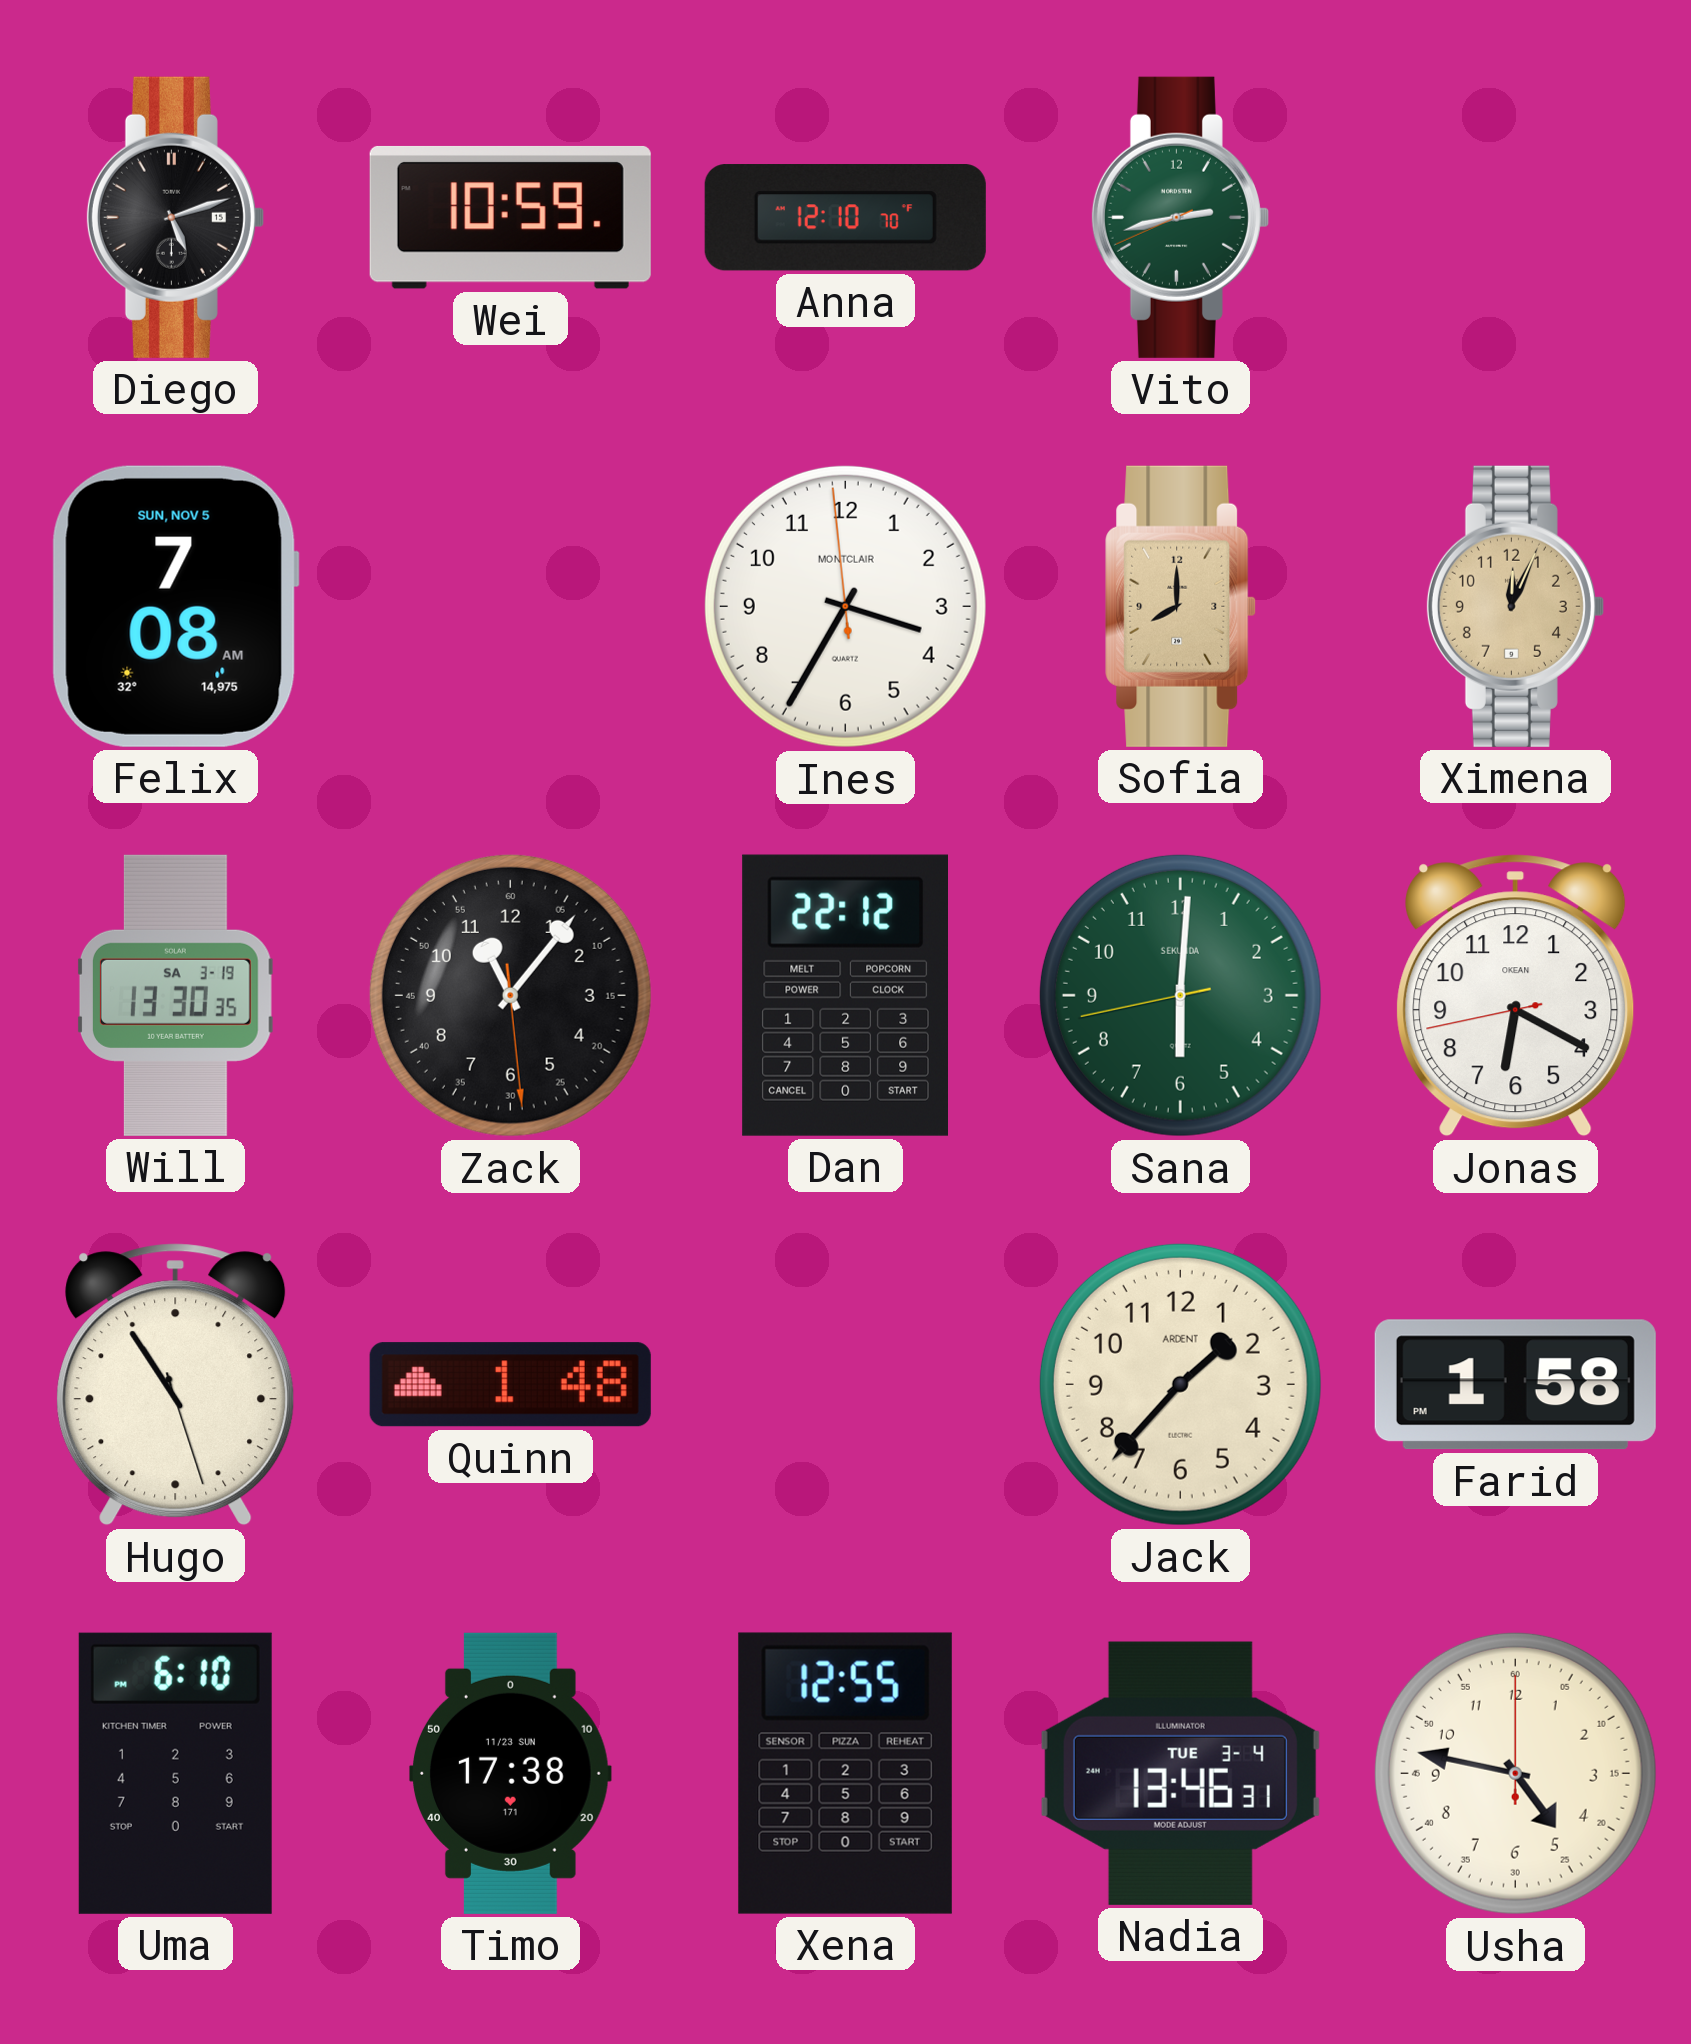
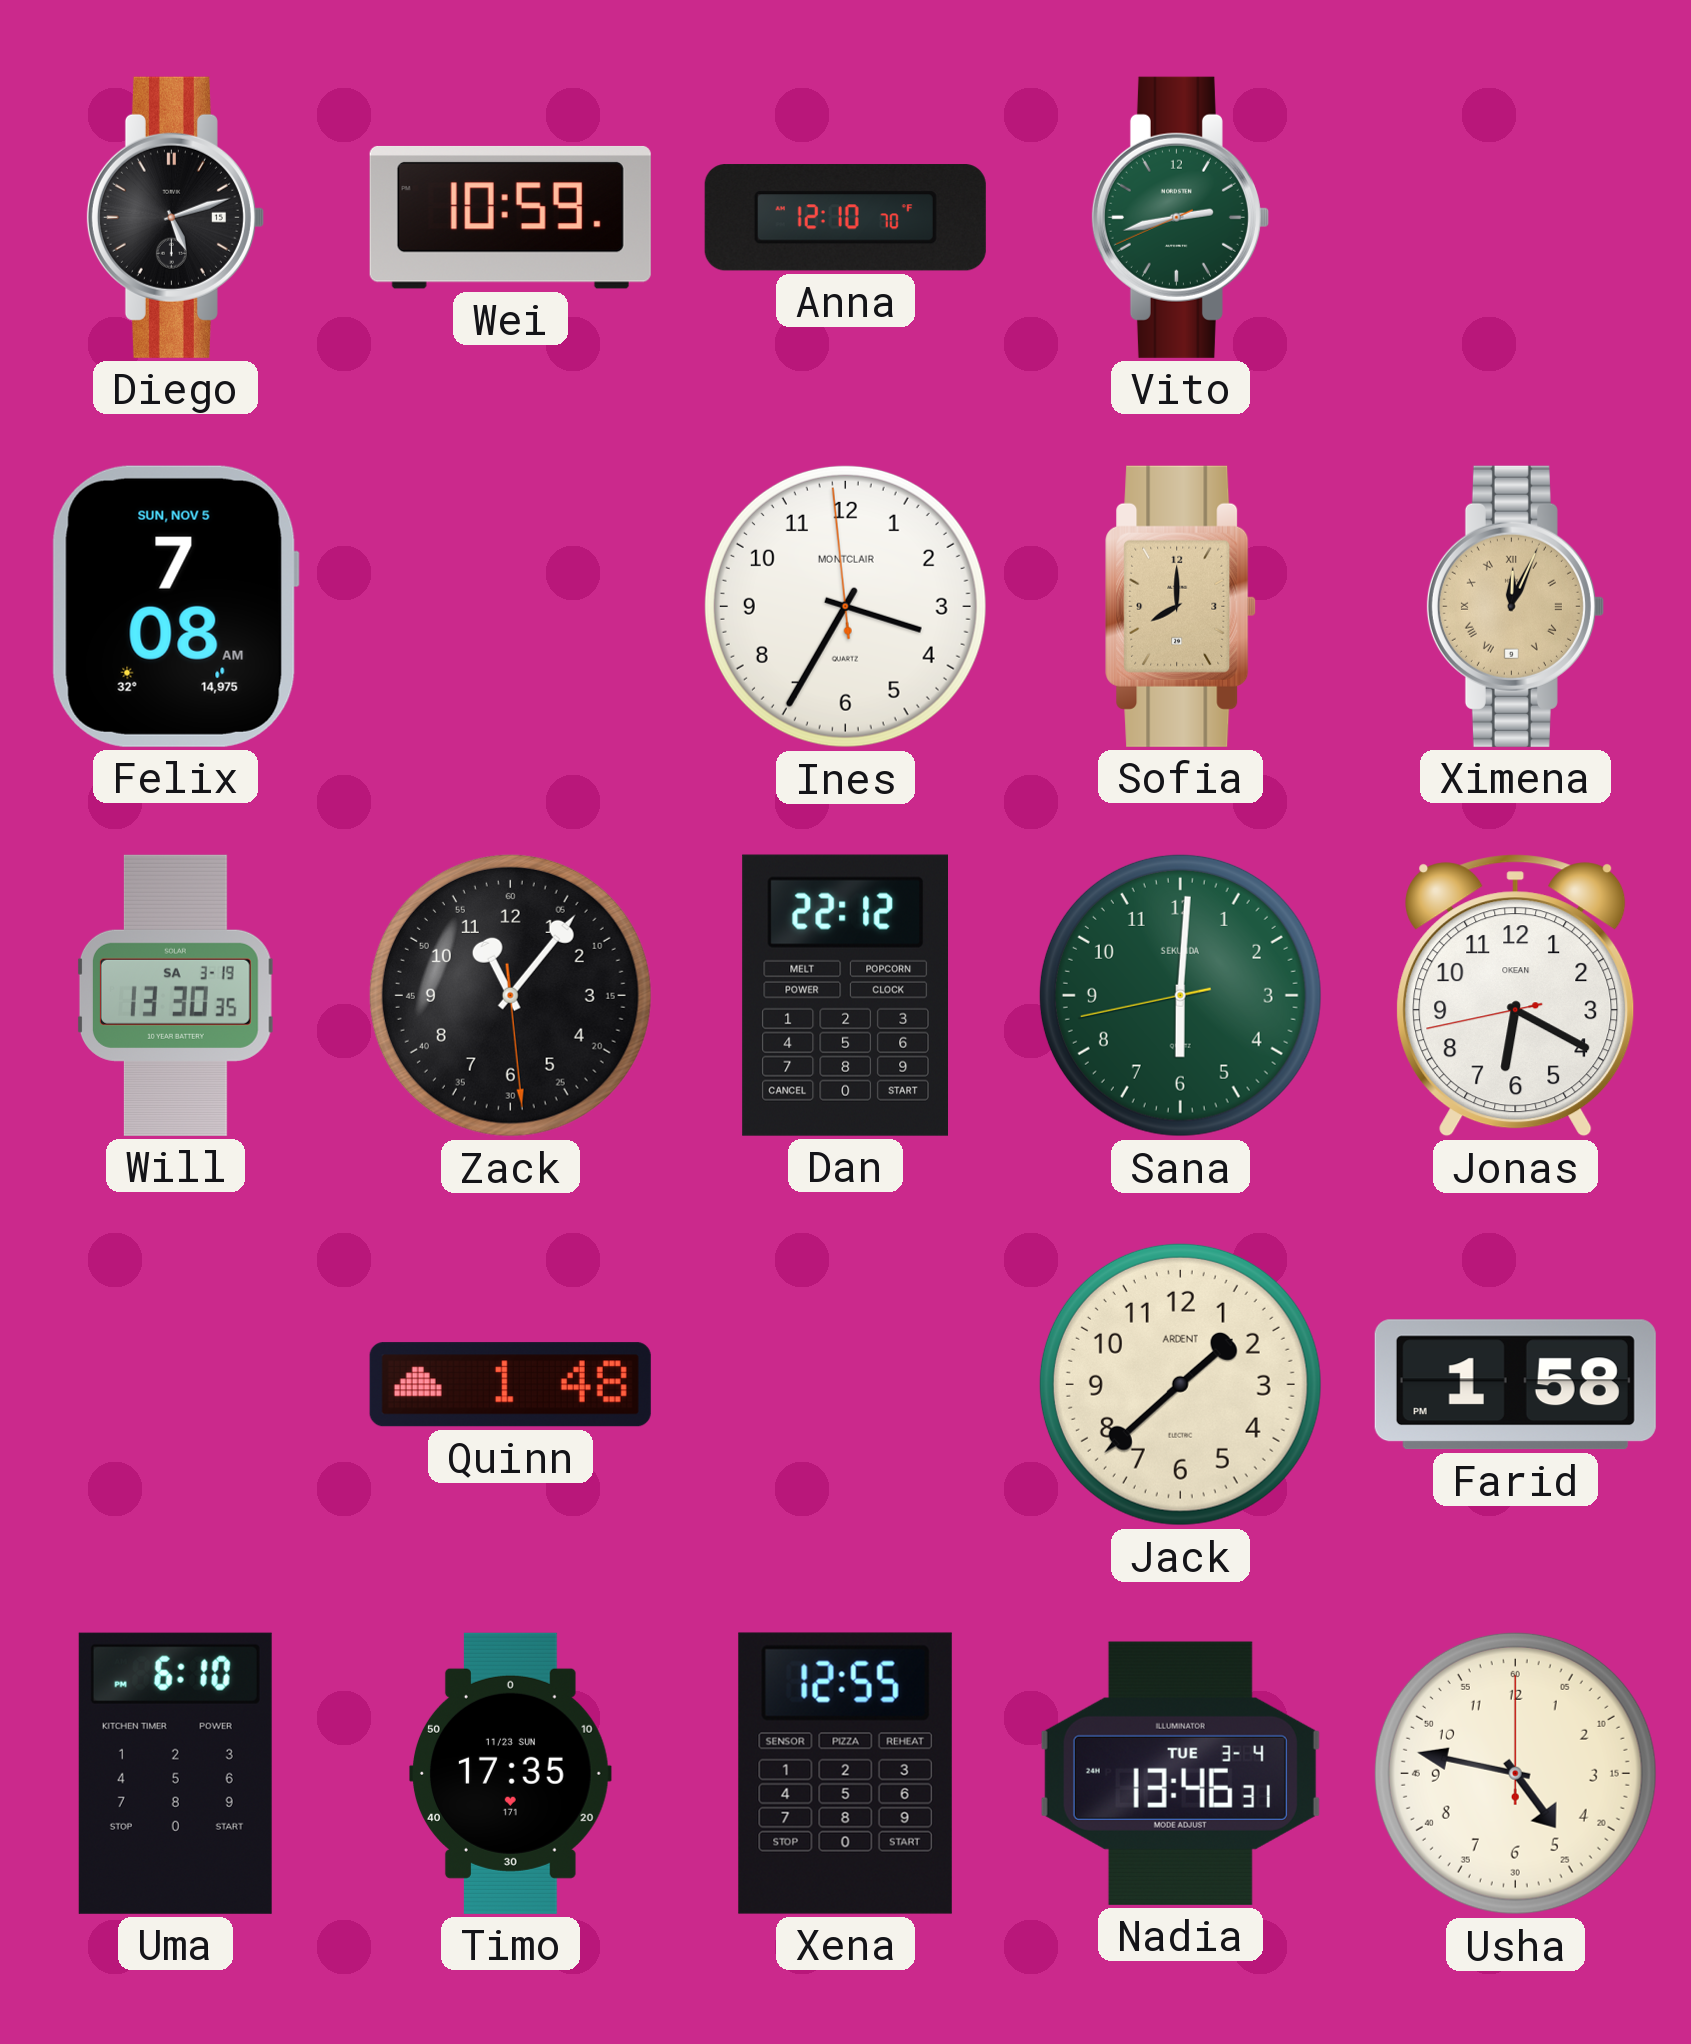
Ximena numerals: Arabic -> Roman (1515, 606)
Hugo: 10:54 -> none (176, 1385)
Jack: 1:37 -> 1:38 (1180, 1384)
Timo: 17:38 -> 17:35 (511, 1773)
